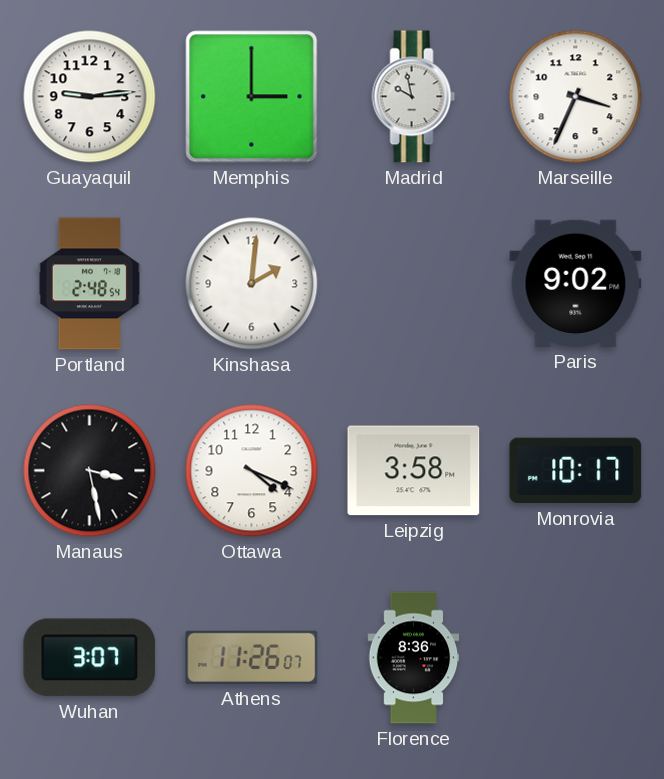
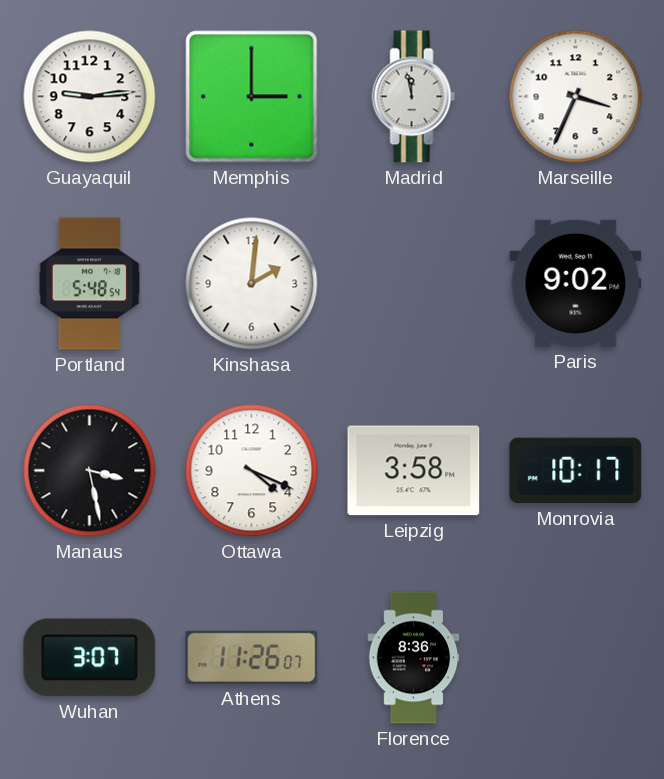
Madrid: 9:58 -> 11:58 (414, 97)
Portland: 2:48 -> 5:48 (90, 284)
